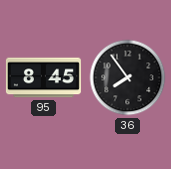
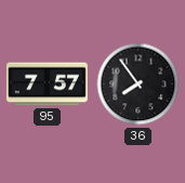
95: 8:45 -> 7:57 (47, 84)
